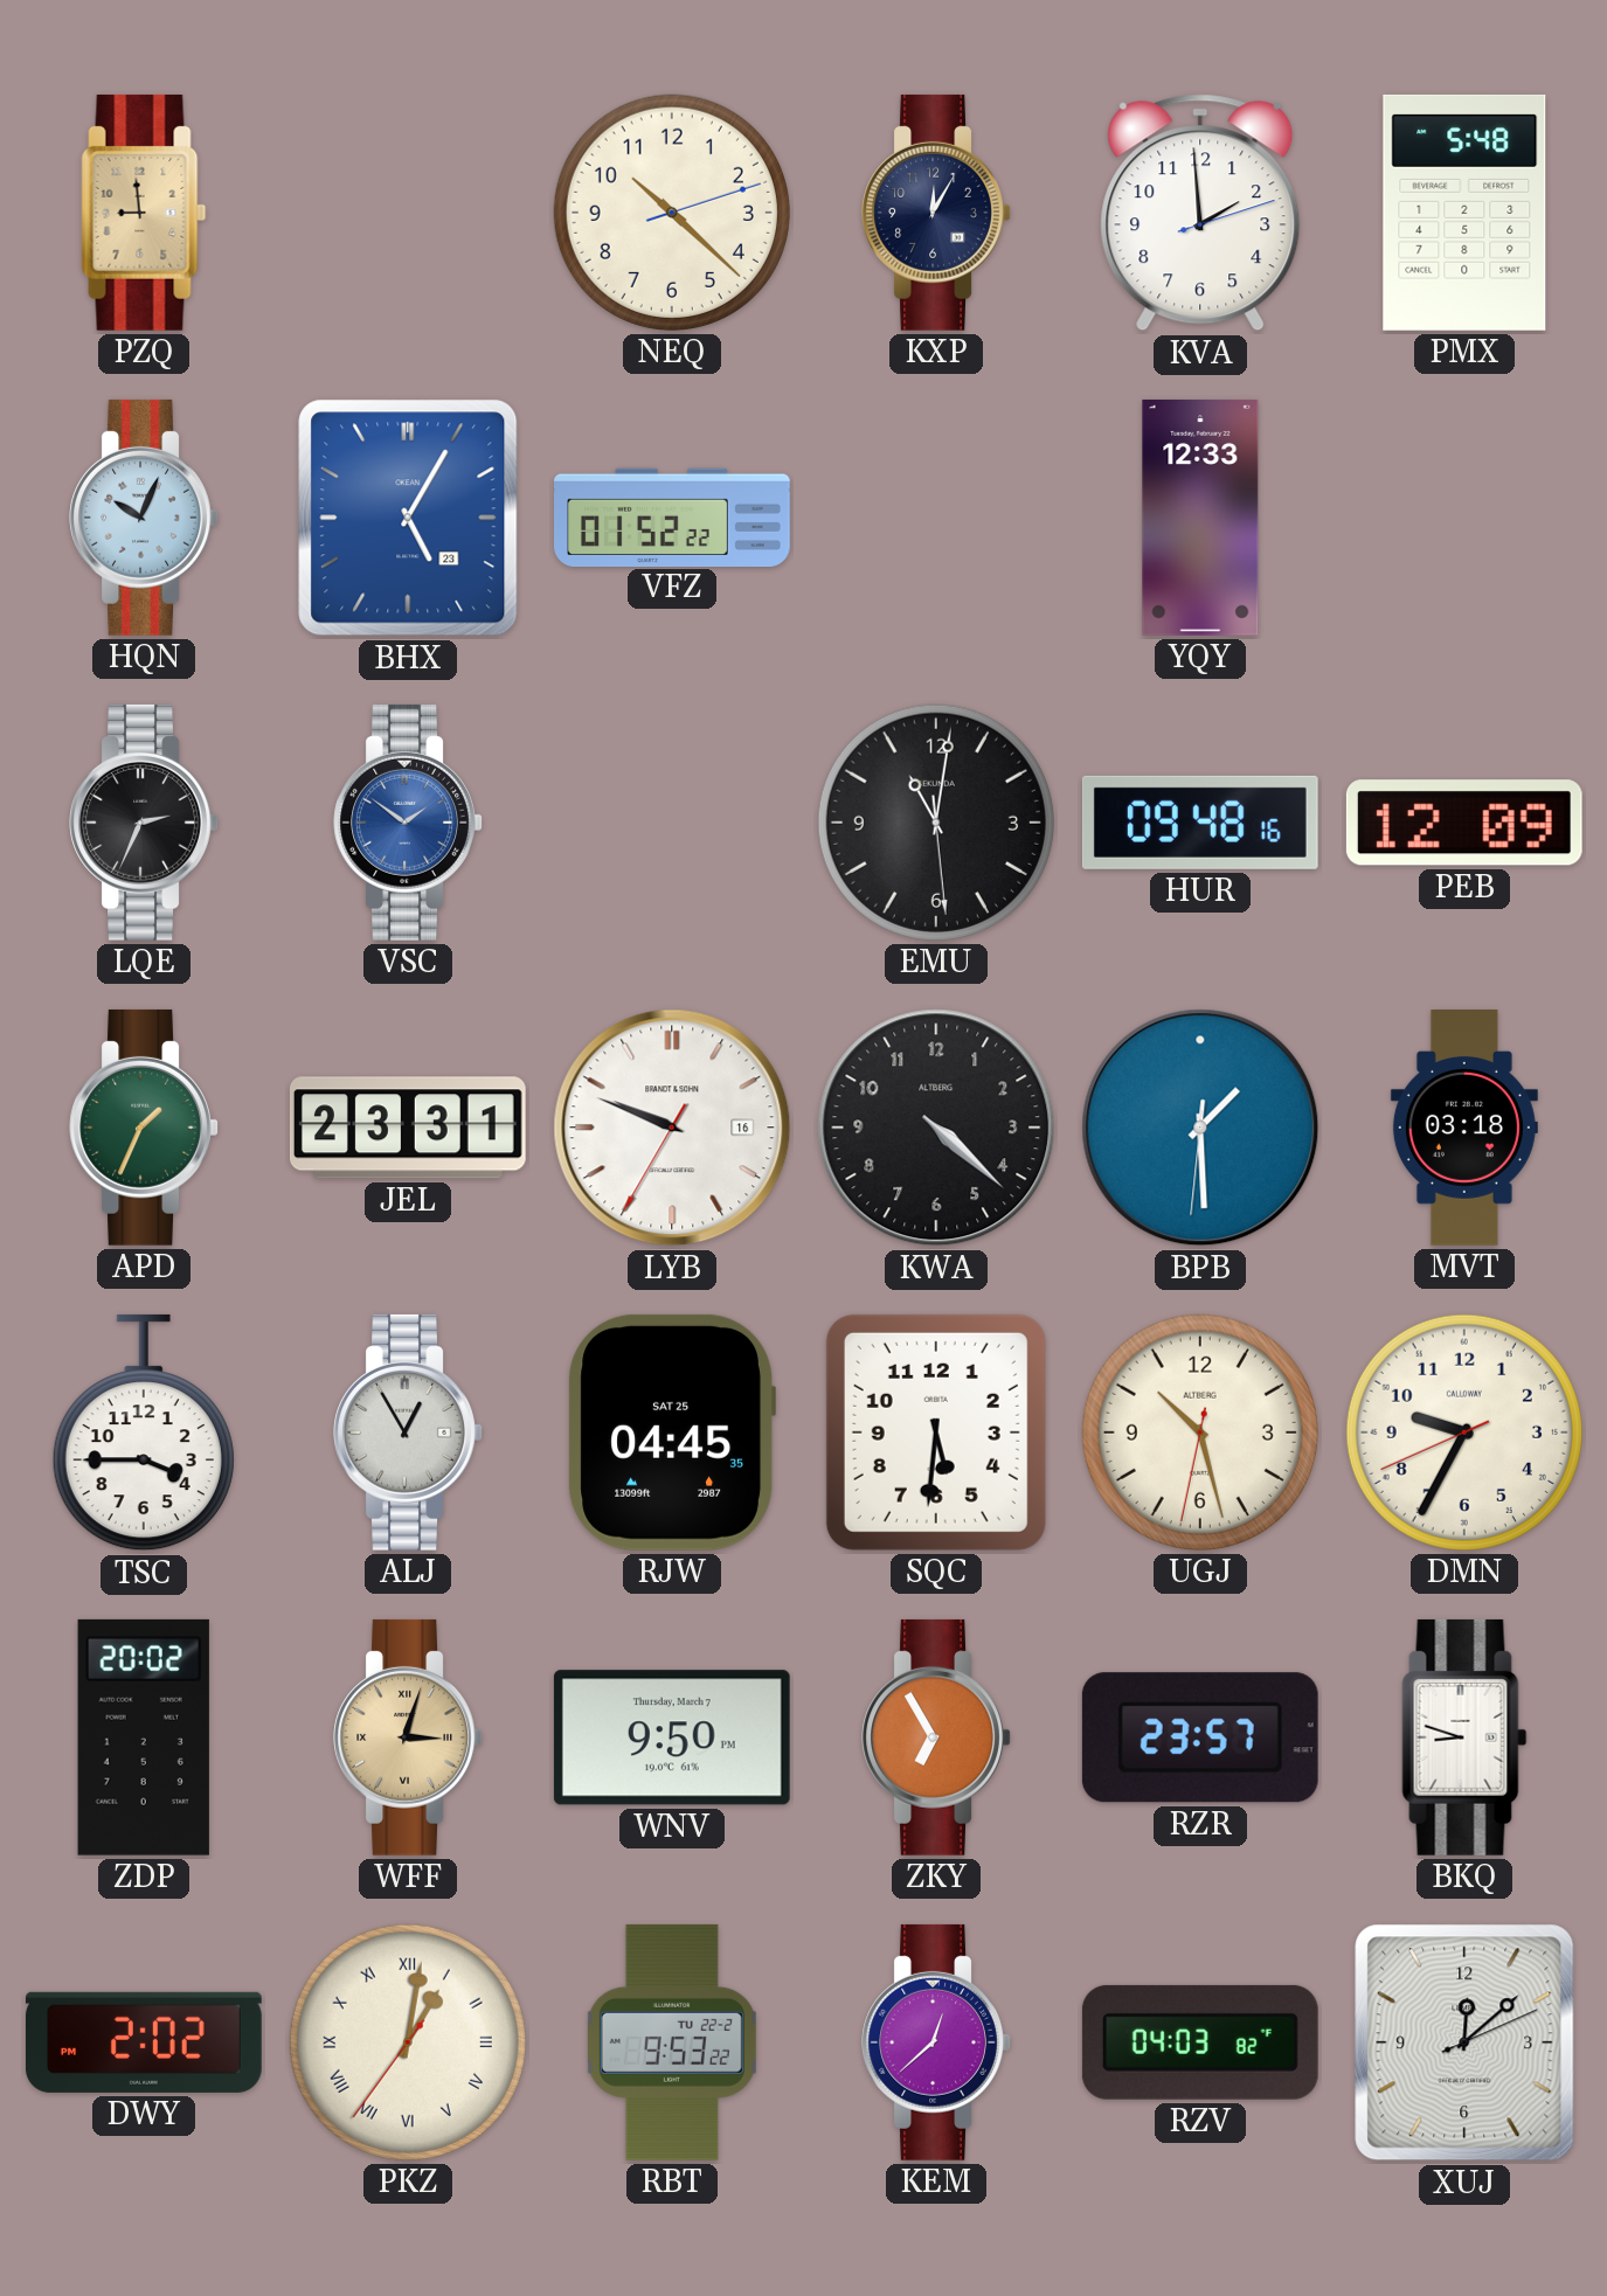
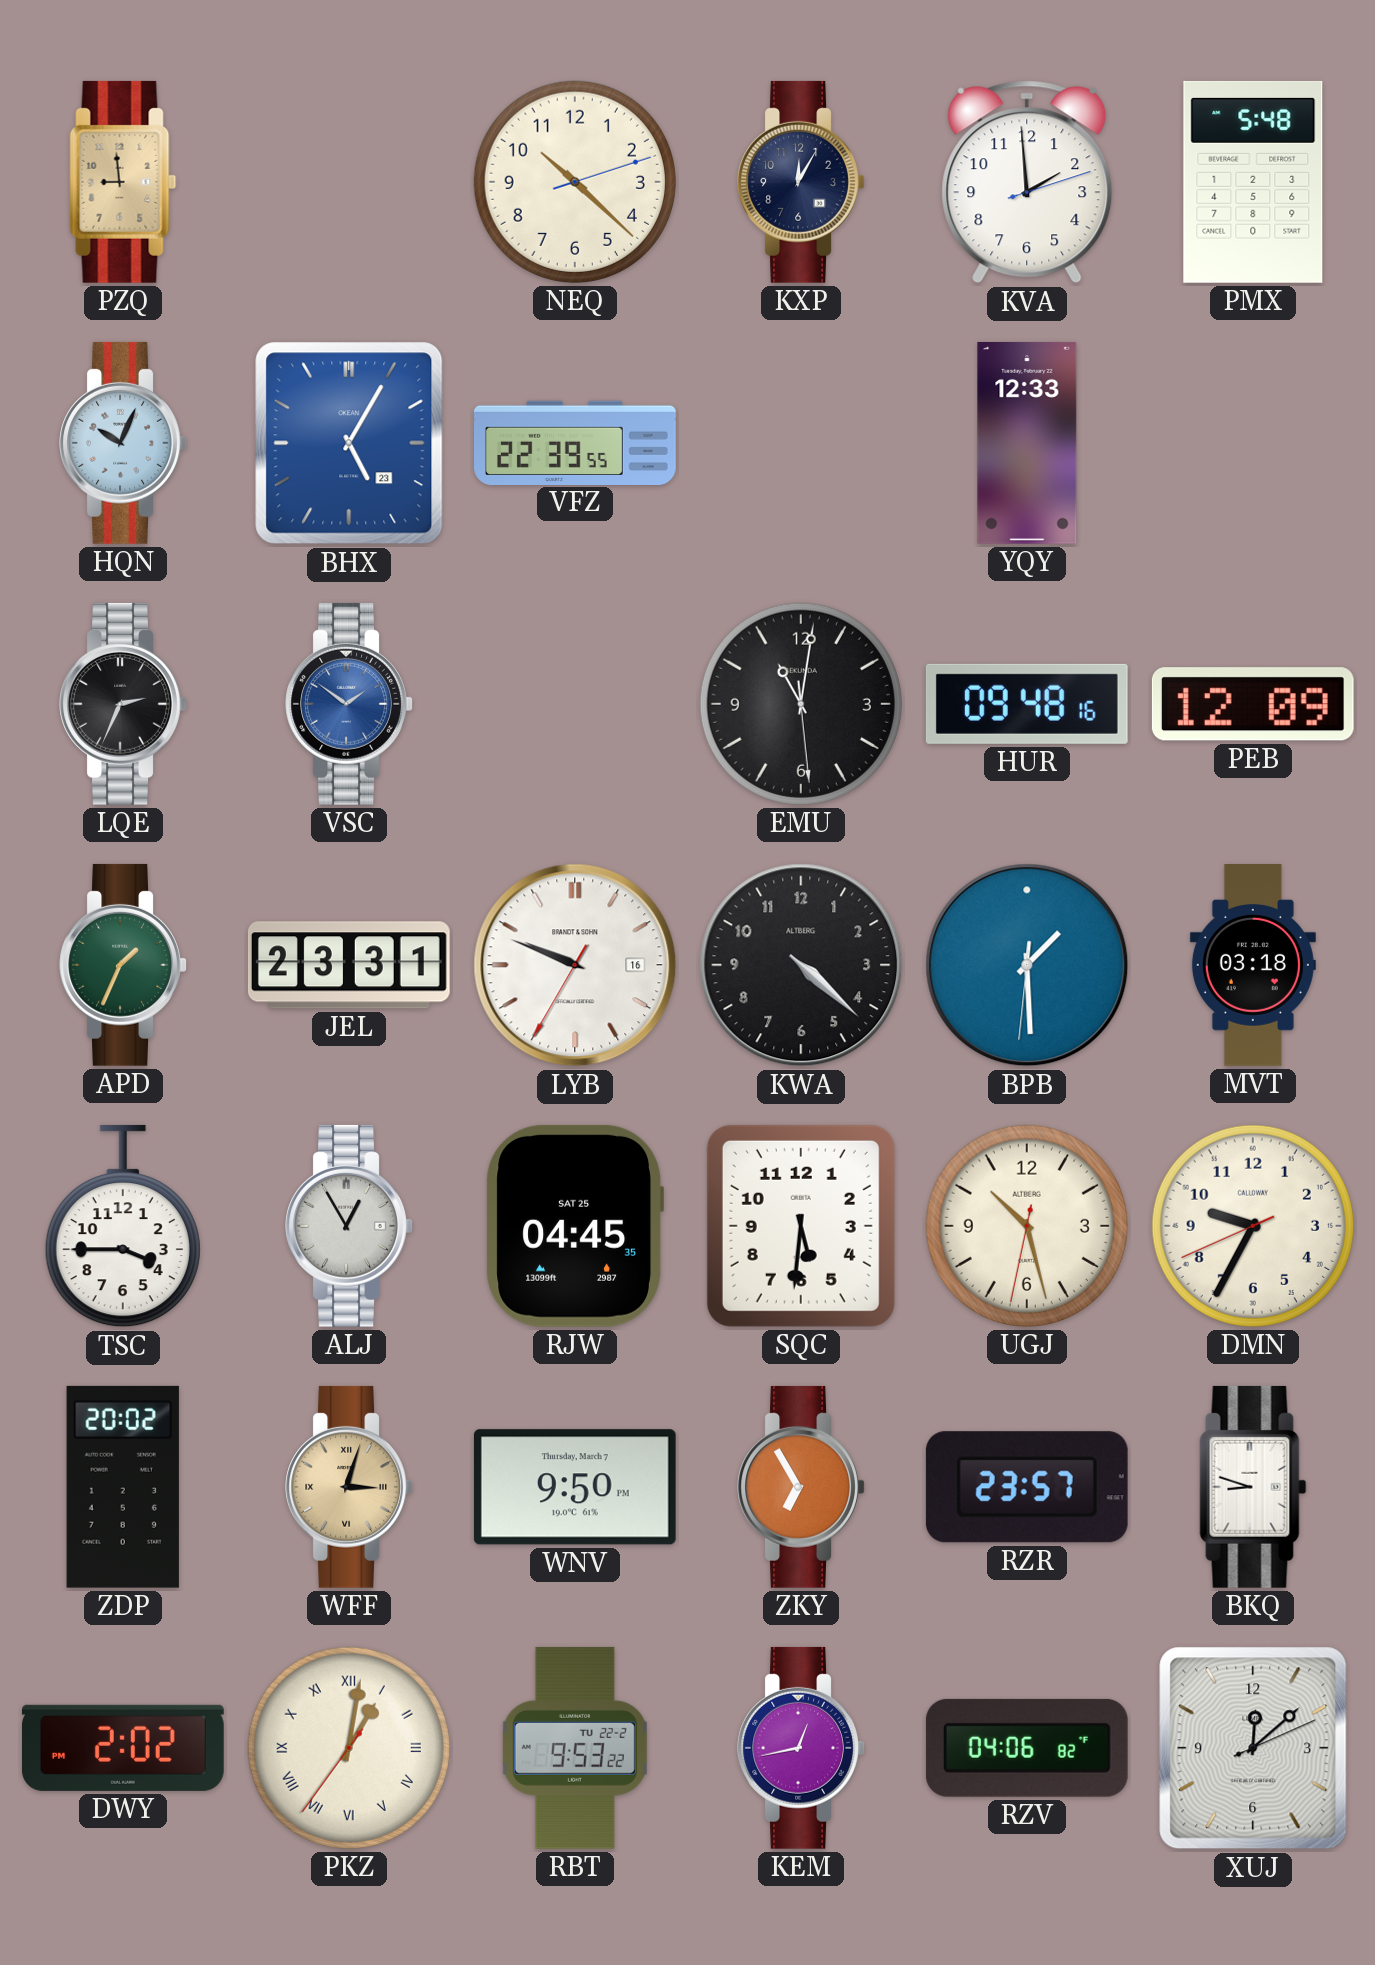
VFZ: 01:52 -> 22:39 (576, 442)
KEM: 12:38 -> 12:43 (801, 1748)
RZV: 04:03 -> 04:06 (1027, 1748)
